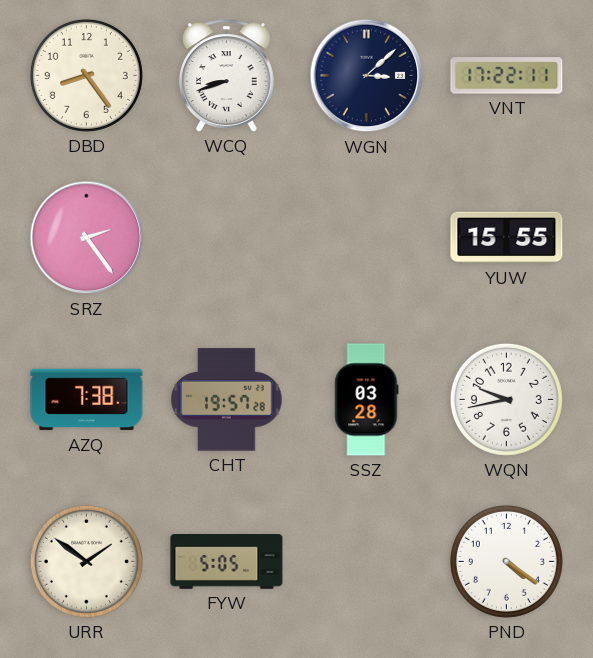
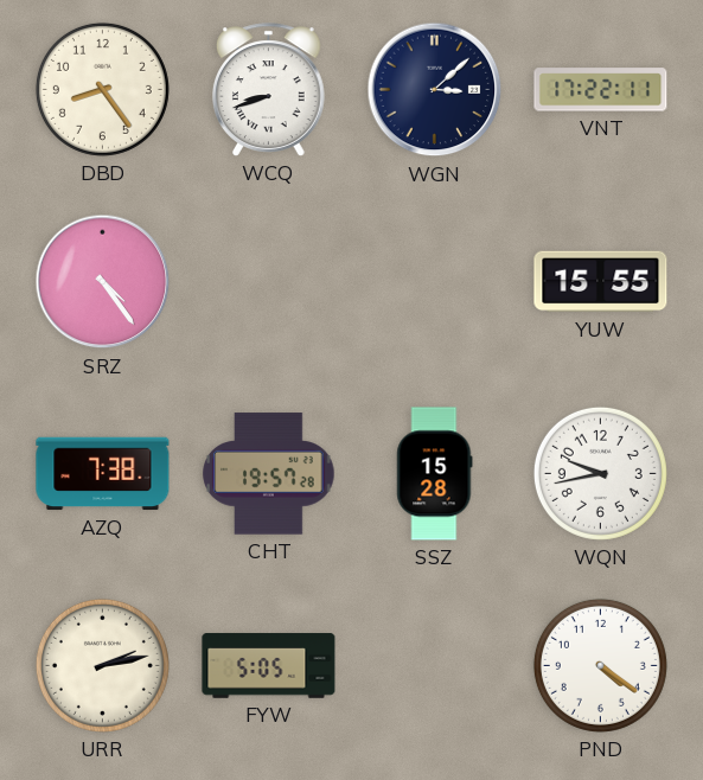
SRZ: 2:24 -> 4:24 (103, 282)
SSZ: 03:28 -> 15:28 (435, 474)
URR: 1:51 -> 2:13 (102, 665)
